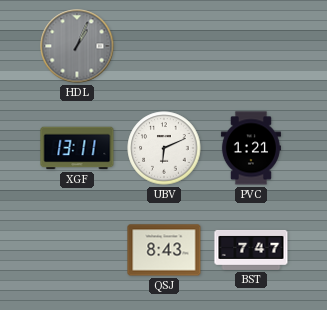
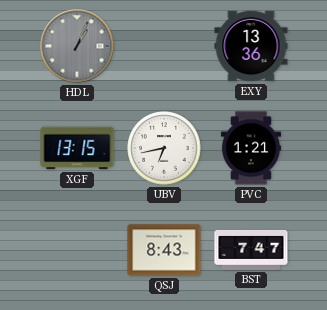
EXY: none -> 13:36 (251, 46)
XGF: 13:11 -> 13:15 (77, 148)
UBV: 6:11 -> 6:43 (164, 148)
